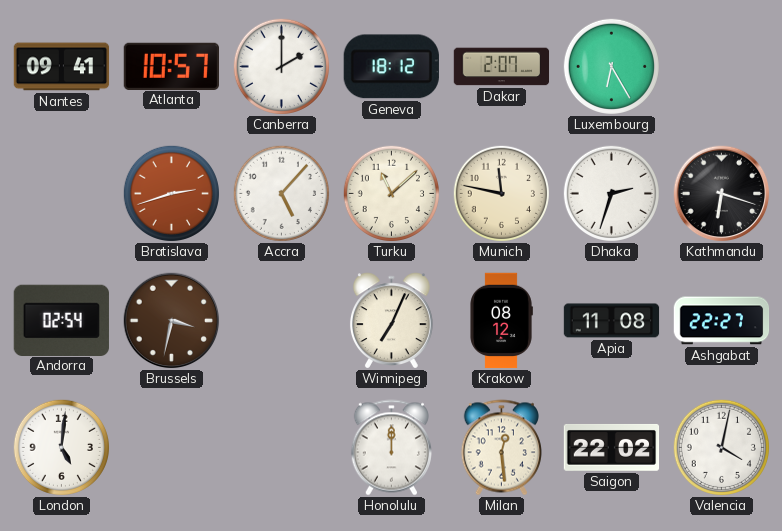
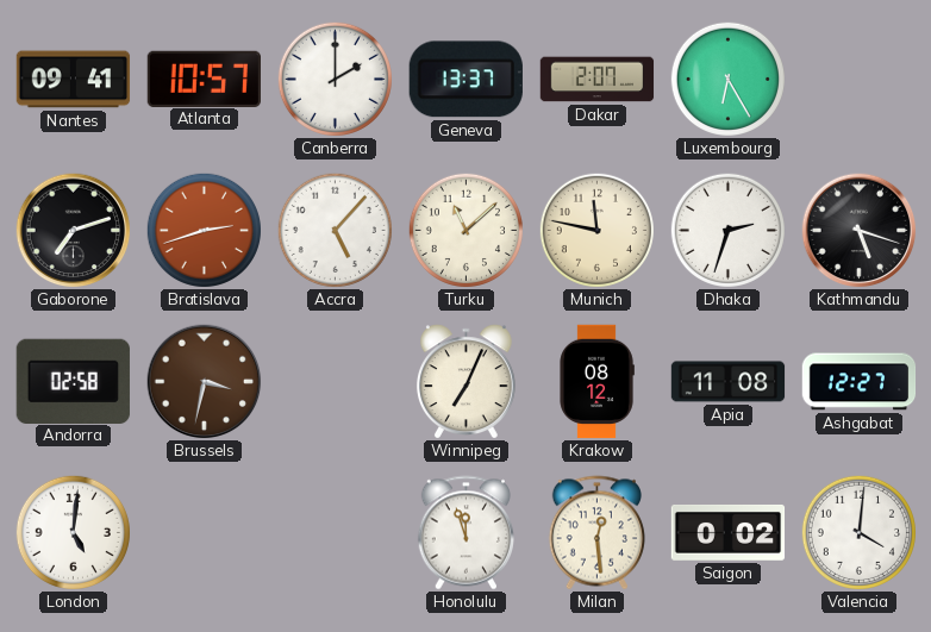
Geneva: 18:12 -> 13:37 (465, 80)
Gaborone: none -> 7:12 (74, 231)
Kathmandu: 6:18 -> 5:18 (860, 231)
Andorra: 02:54 -> 02:58 (73, 381)
Ashgabat: 22:27 -> 12:27 (860, 382)
Honolulu: 12:00 -> 11:57 (465, 533)
Saigon: 22:02 -> 0:02 (729, 532)
Valencia: 4:02 -> 4:01 (858, 532)
